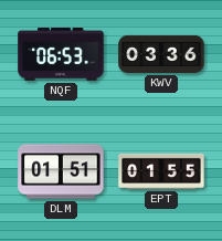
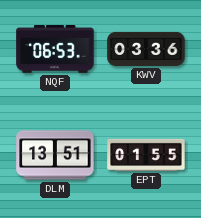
DLM: 01:51 -> 13:51 (55, 155)
